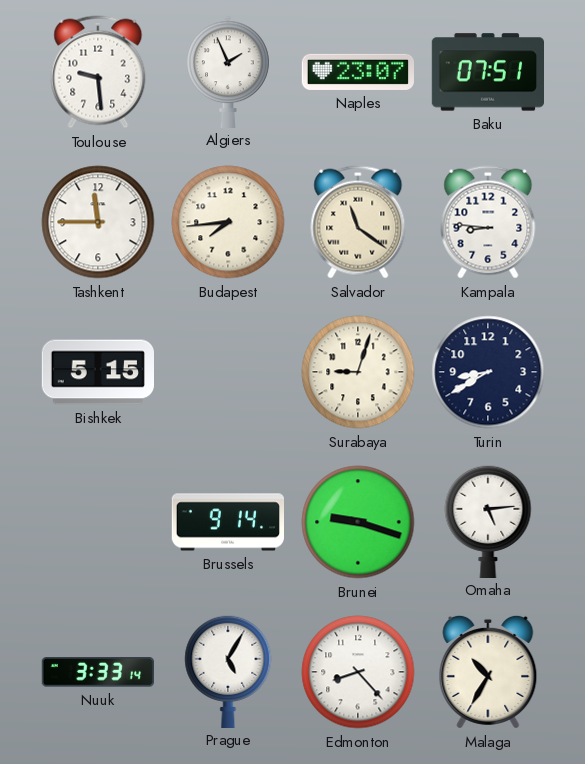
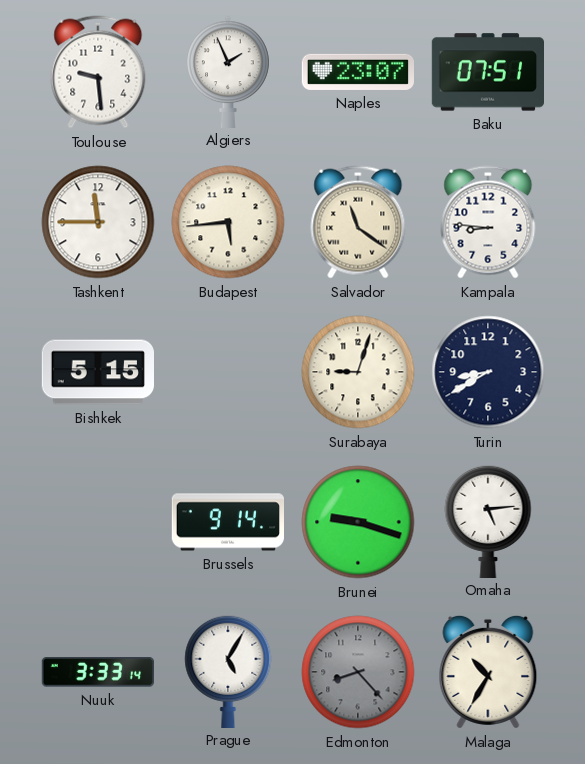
Budapest: 7:44 -> 5:44 (228, 222)
Edmonton dial: white -> grey (358, 672)
